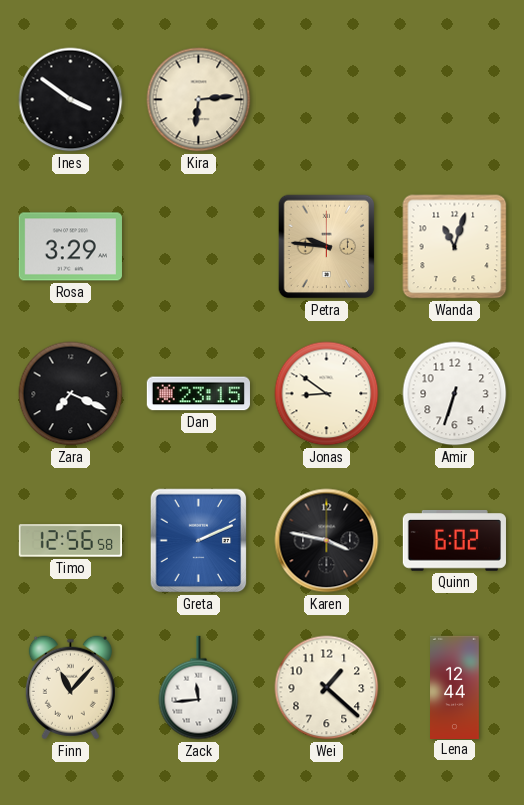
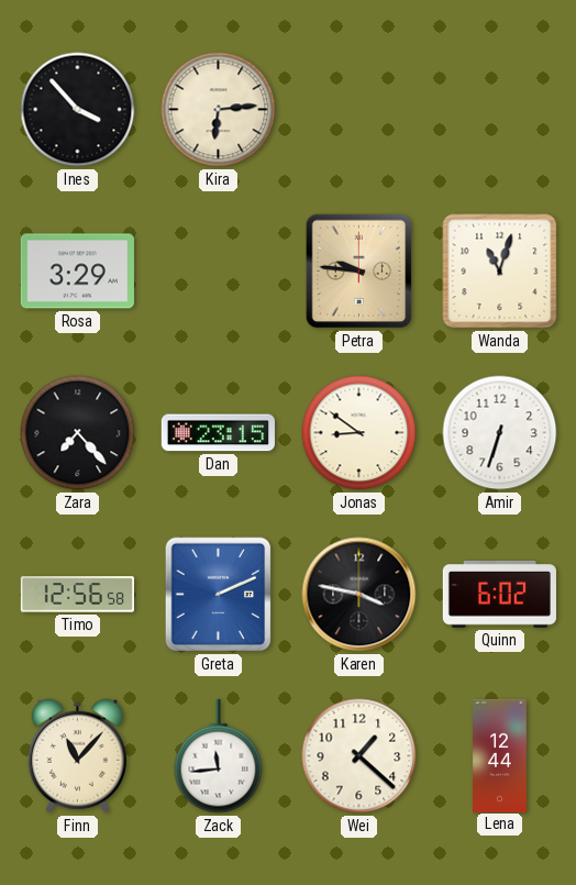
Ines: 3:51 -> 3:53 (78, 110)
Zara: 7:19 -> 7:23 (78, 433)
